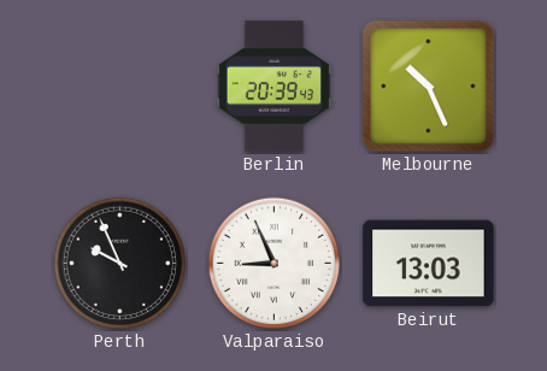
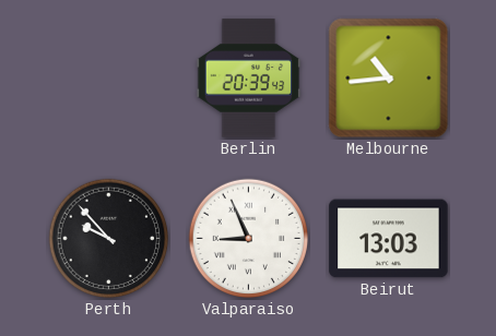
Melbourne: 10:26 -> 10:44 (389, 79)
Perth: 9:56 -> 9:53 (109, 239)
